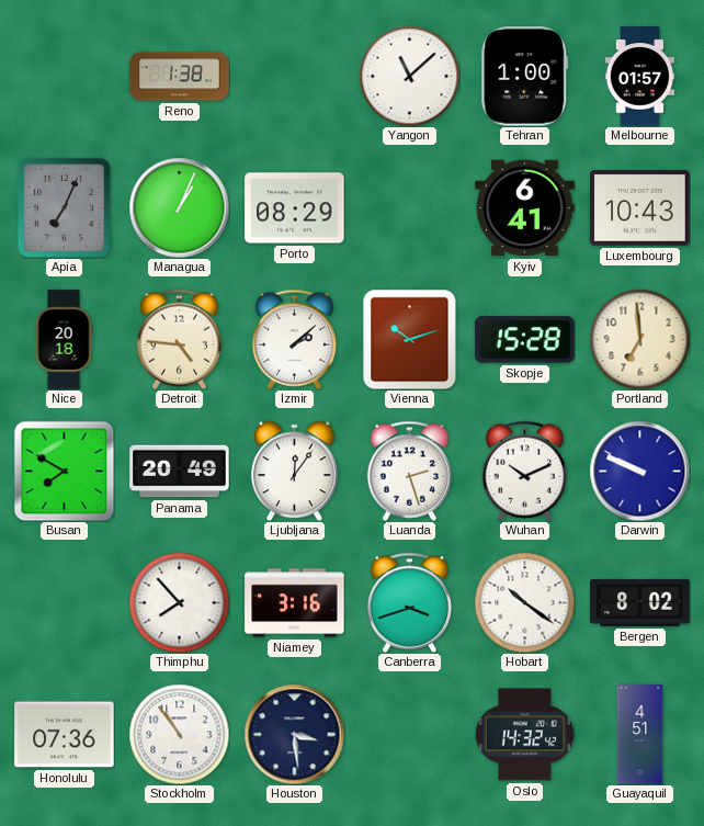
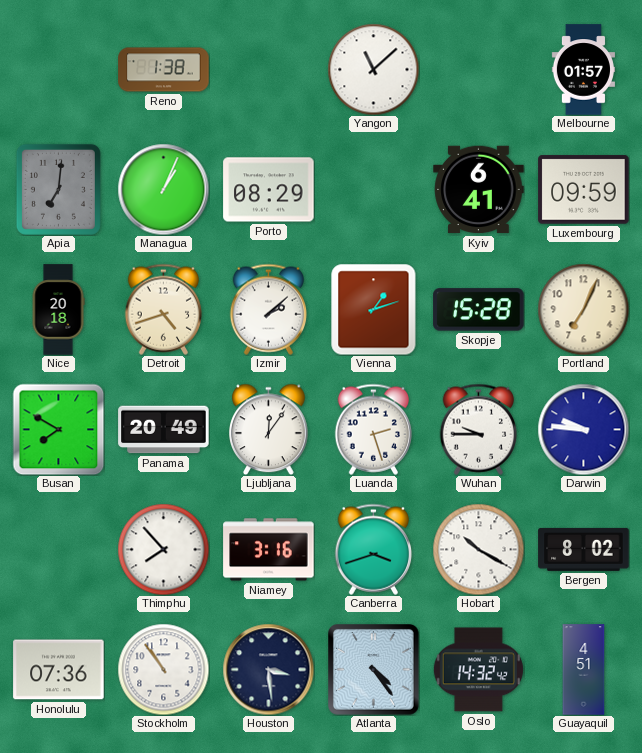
Tehran: 1:00 -> none (525, 77)
Apia: 7:04 -> 7:01 (58, 189)
Luxembourg: 10:43 -> 09:59 (584, 190)
Detroit: 4:46 -> 4:42 (164, 309)
Vienna: 10:12 -> 1:12 (374, 309)
Portland: 6:59 -> 7:04 (583, 309)
Wuhan: 10:11 -> 9:45 (479, 429)
Darwin: 9:49 -> 9:46 (583, 429)
Hobart: 10:21 -> 10:20 (478, 549)
Atlanta: none -> 4:24 (374, 670)
